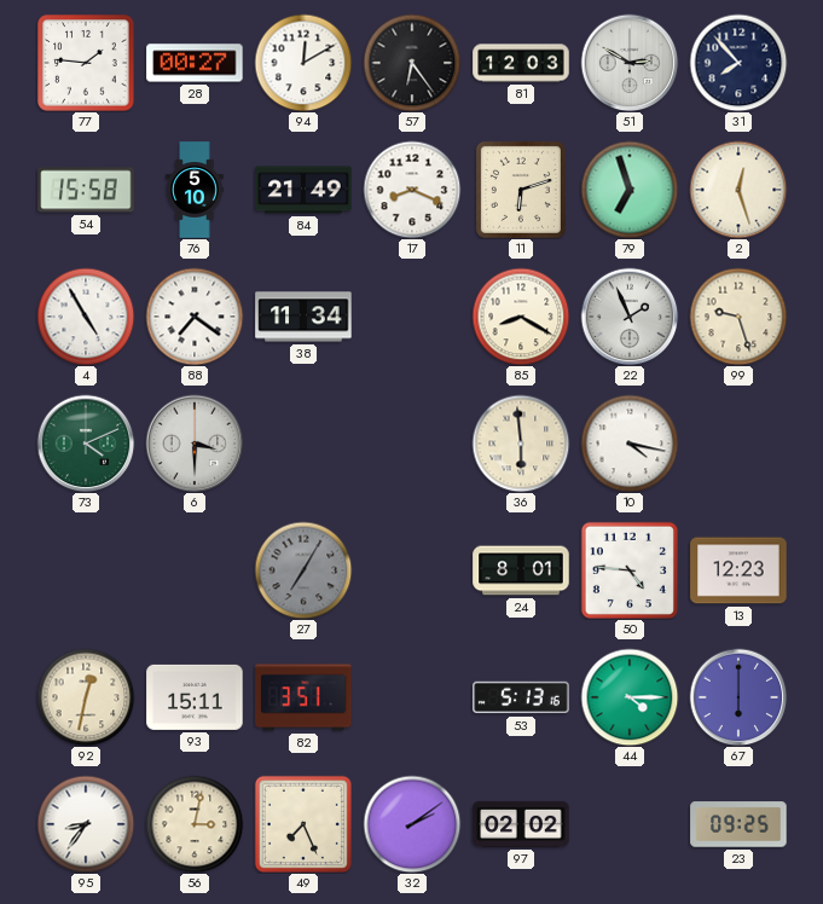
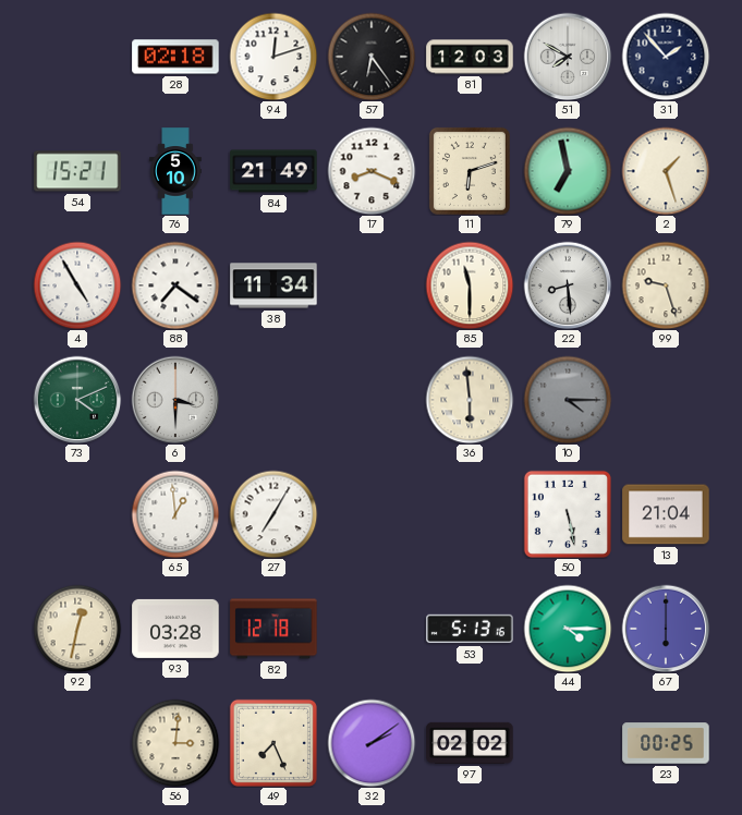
77: 1:46 -> none (86, 63)
28: 00:27 -> 02:18 (175, 57)
94: 12:10 -> 12:12 (273, 57)
51: 2:50 -> 7:50 (568, 57)
31: 7:53 -> 1:53 (666, 57)
54: 15:58 -> 15:21 (77, 171)
79: 6:57 -> 6:58 (568, 171)
2: 12:27 -> 1:27 (666, 171)
85: 8:20 -> 11:30 (470, 285)
22: 1:56 -> 8:29 (568, 285)
10: 4:17 -> 4:15 (568, 400)
10 dial: white -> grey (568, 400)
65: none -> 12:59 (175, 514)
27 dial: grey -> white (273, 514)
24: 8:01 -> none (521, 570)
50: 4:46 -> 5:28 (568, 514)
13: 12:23 -> 21:04 (666, 514)
93: 15:11 -> 03:28 (175, 629)
82: 3:51 -> 12:18 (273, 629)
95: 8:36 -> none (86, 824)
56: 3:02 -> 3:01 (175, 743)
23: 09:25 -> 00:25 (666, 743)
